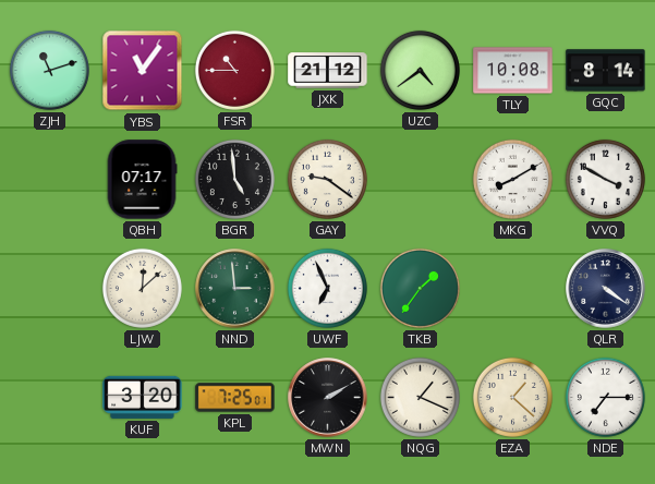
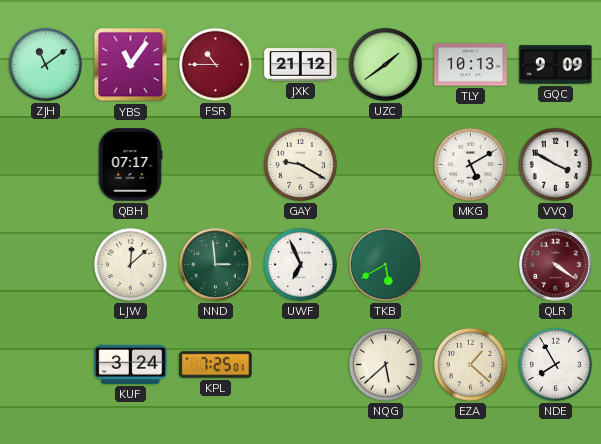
ZJH: 11:12 -> 11:09 (45, 64)
UZC: 4:39 -> 1:39 (385, 64)
TLY: 10:08 -> 10:13 (471, 65)
GQC: 8:14 -> 9:09 (556, 65)
BGR: 4:59 -> none (234, 179)
GAY: 9:21 -> 9:20 (300, 164)
MKG: 8:10 -> 5:10 (470, 164)
TKB: 1:36 -> 5:40 (385, 264)
QLR dial: navy -> burgundy (556, 265)
KUF: 3:20 -> 3:24 (131, 364)
MWN: 2:10 -> none (328, 398)
NQG: 1:19 -> 5:38 (385, 364)
NDE: 7:15 -> 7:55 (555, 364)
